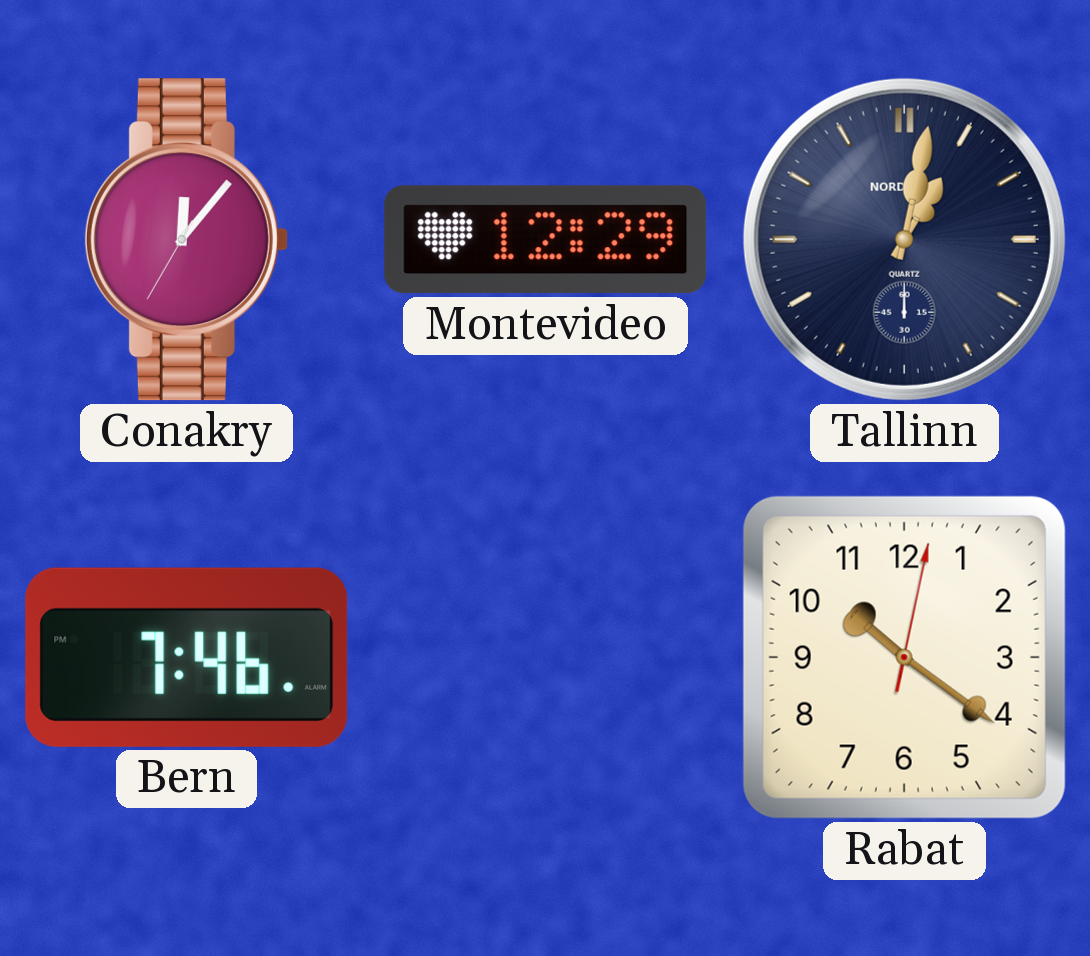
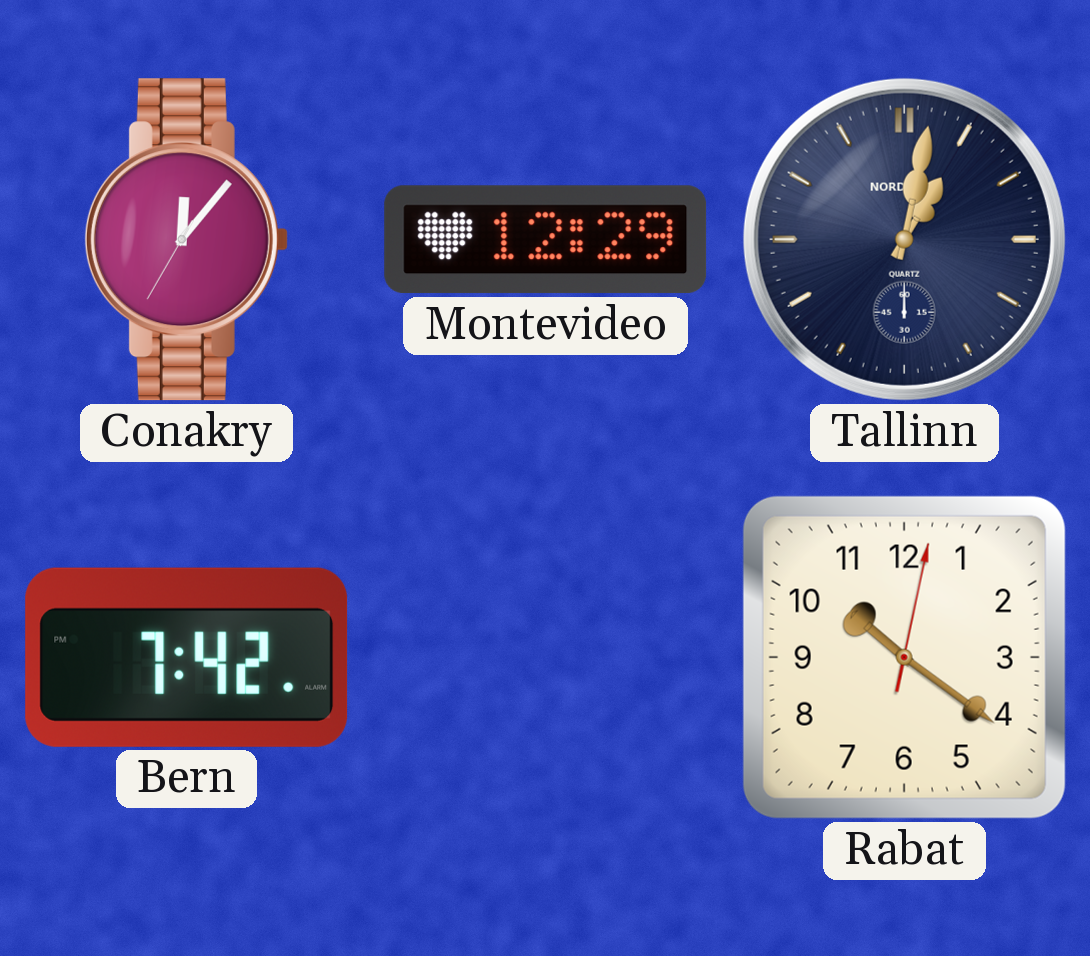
Bern: 7:46 -> 7:42 (187, 657)
